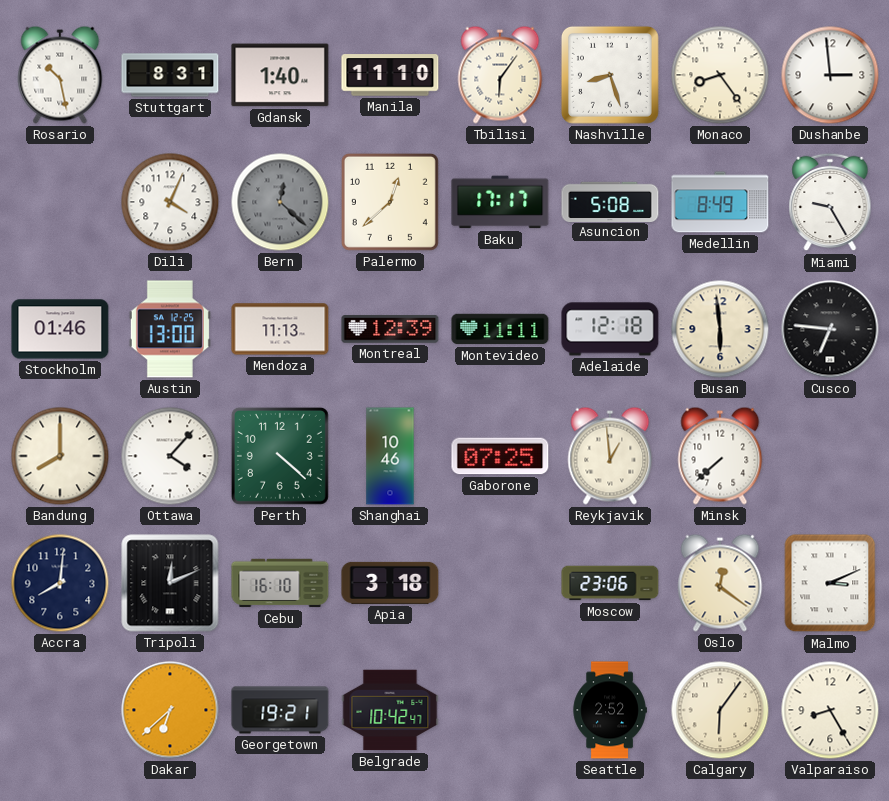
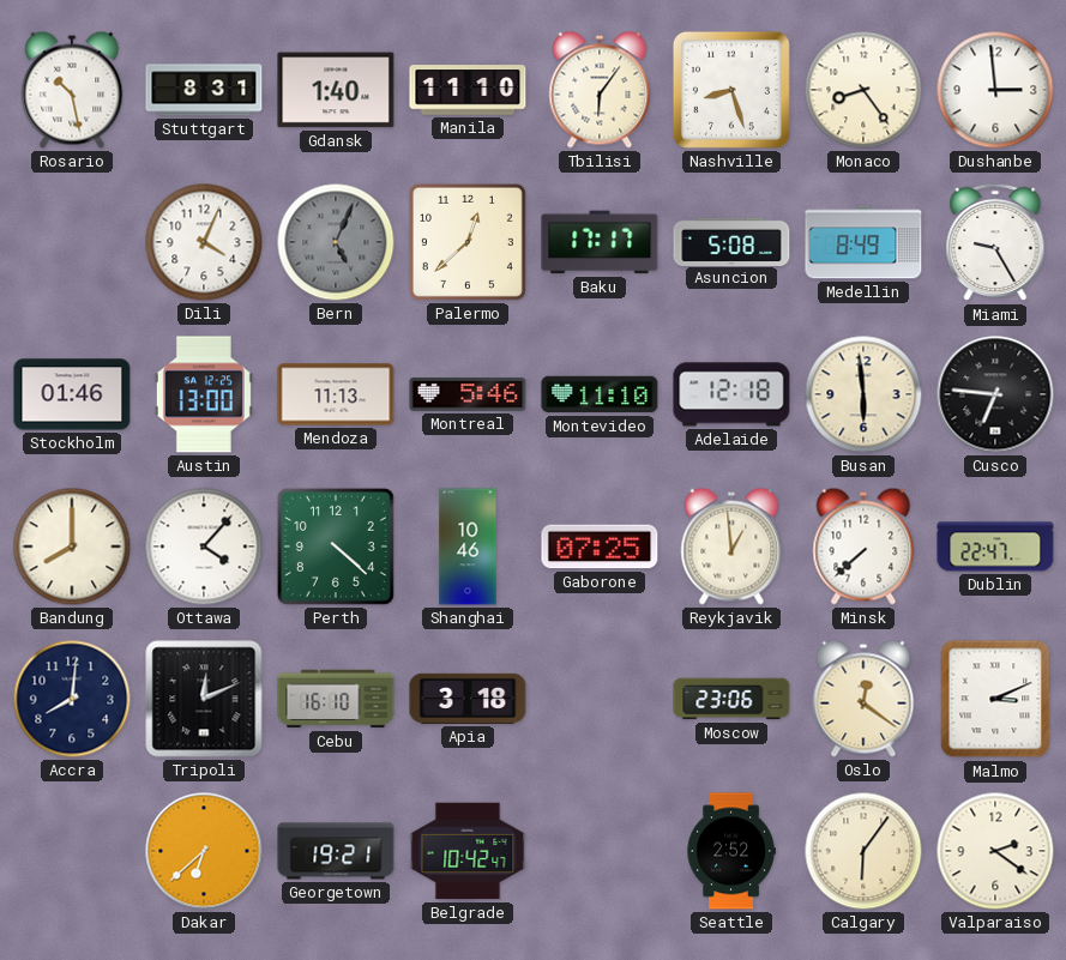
Bern: 12:22 -> 5:04 (336, 242)
Montreal: 12:39 -> 5:46 (468, 394)
Montevideo: 11:11 -> 11:10 (600, 394)
Dublin: none -> 22:47 (995, 547)
Valparaiso: 8:25 -> 2:21 (995, 851)
